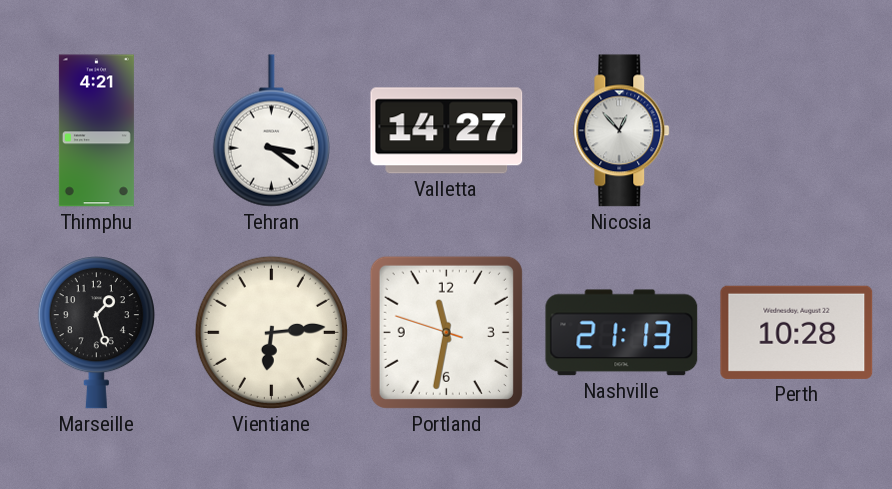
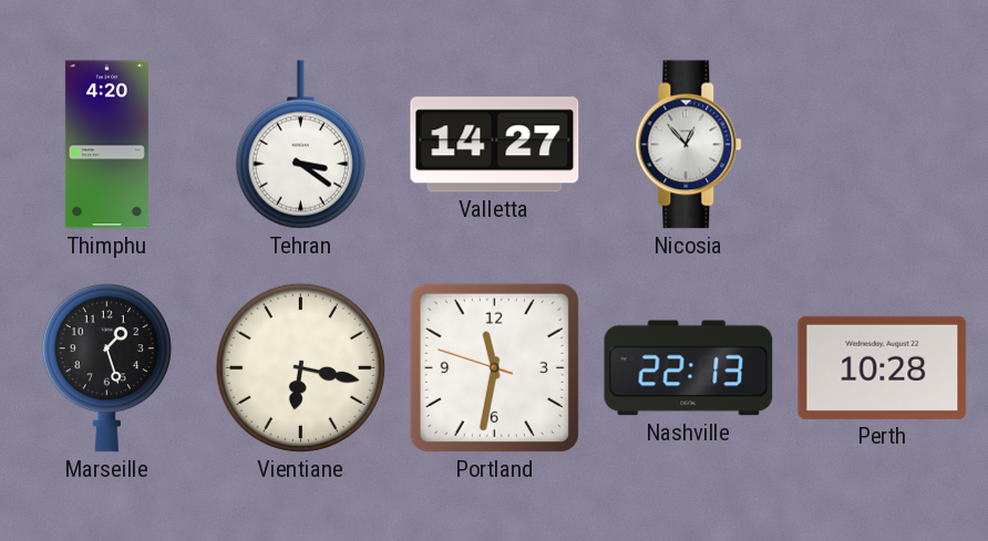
Thimphu: 4:21 -> 4:20 (106, 145)
Vientiane: 6:14 -> 6:17 (300, 367)
Nashville: 21:13 -> 22:13 (689, 368)
